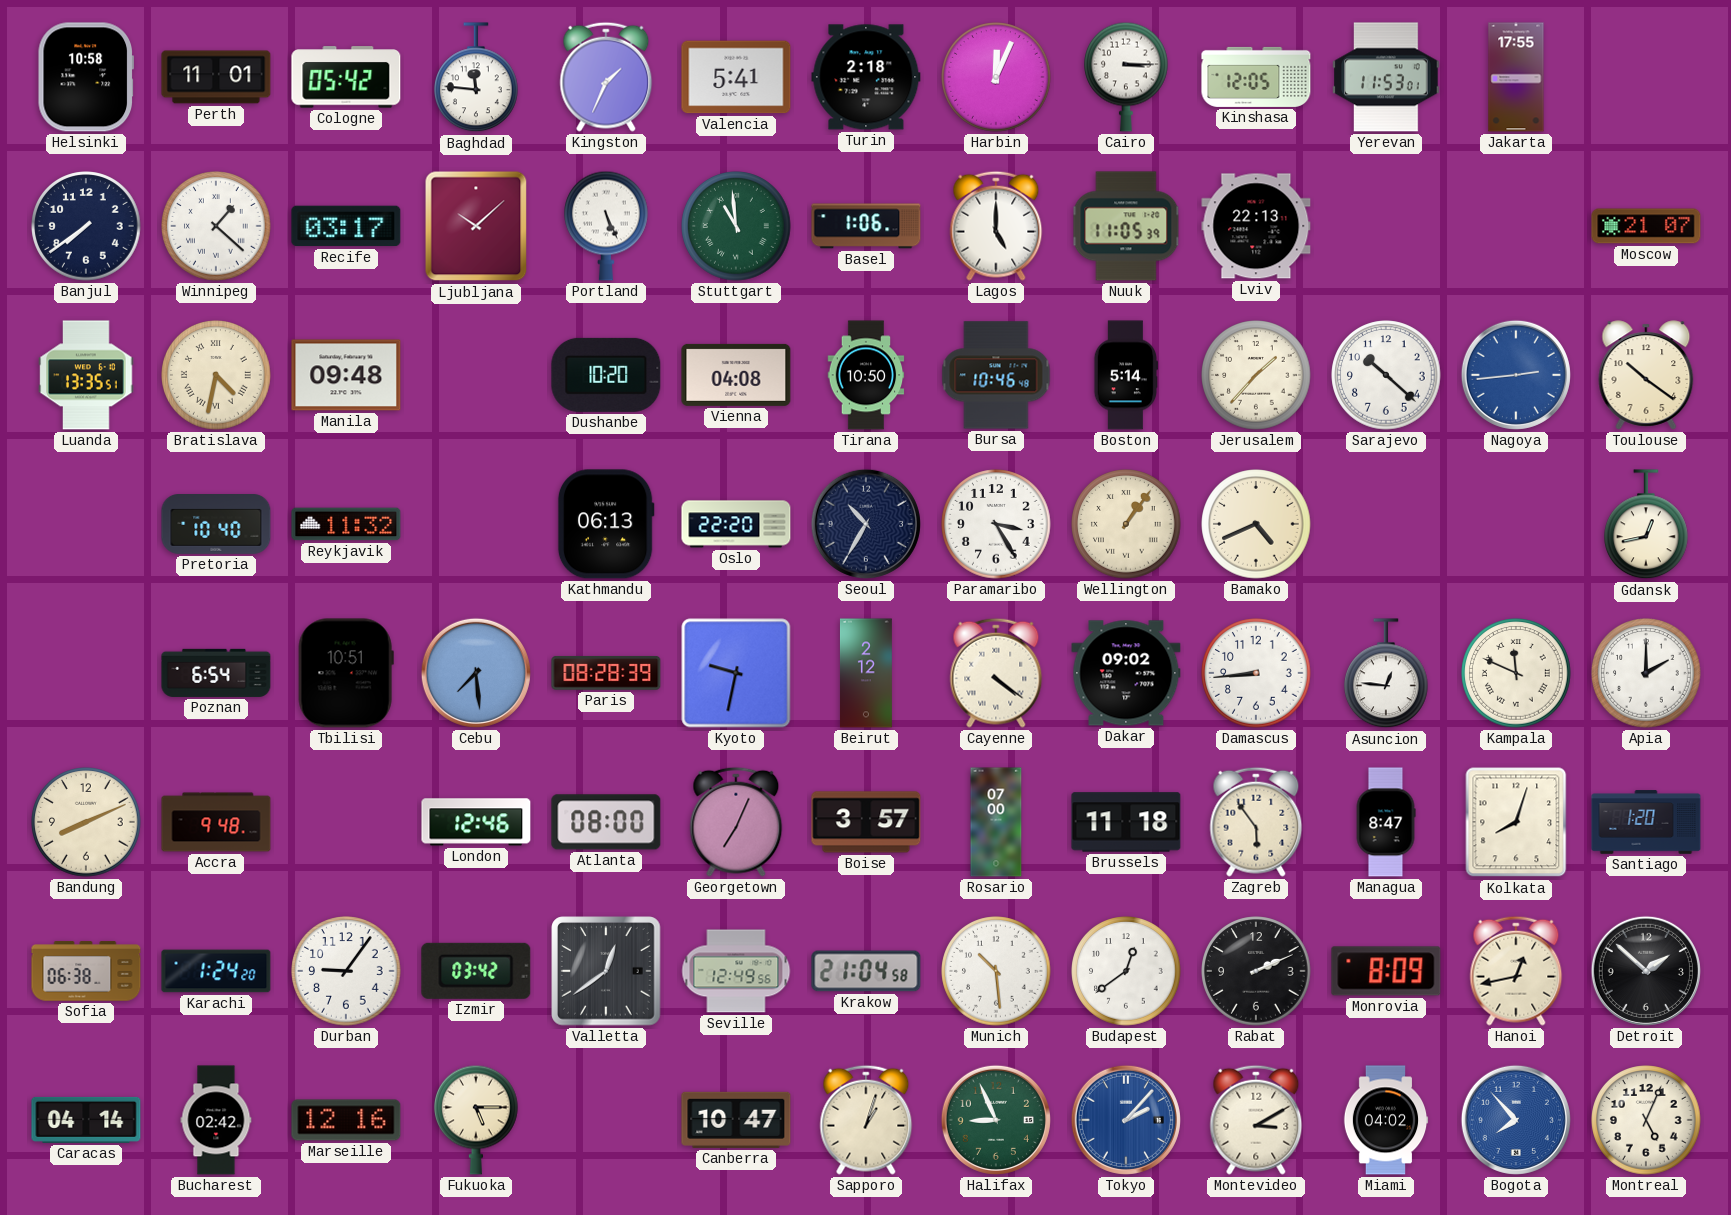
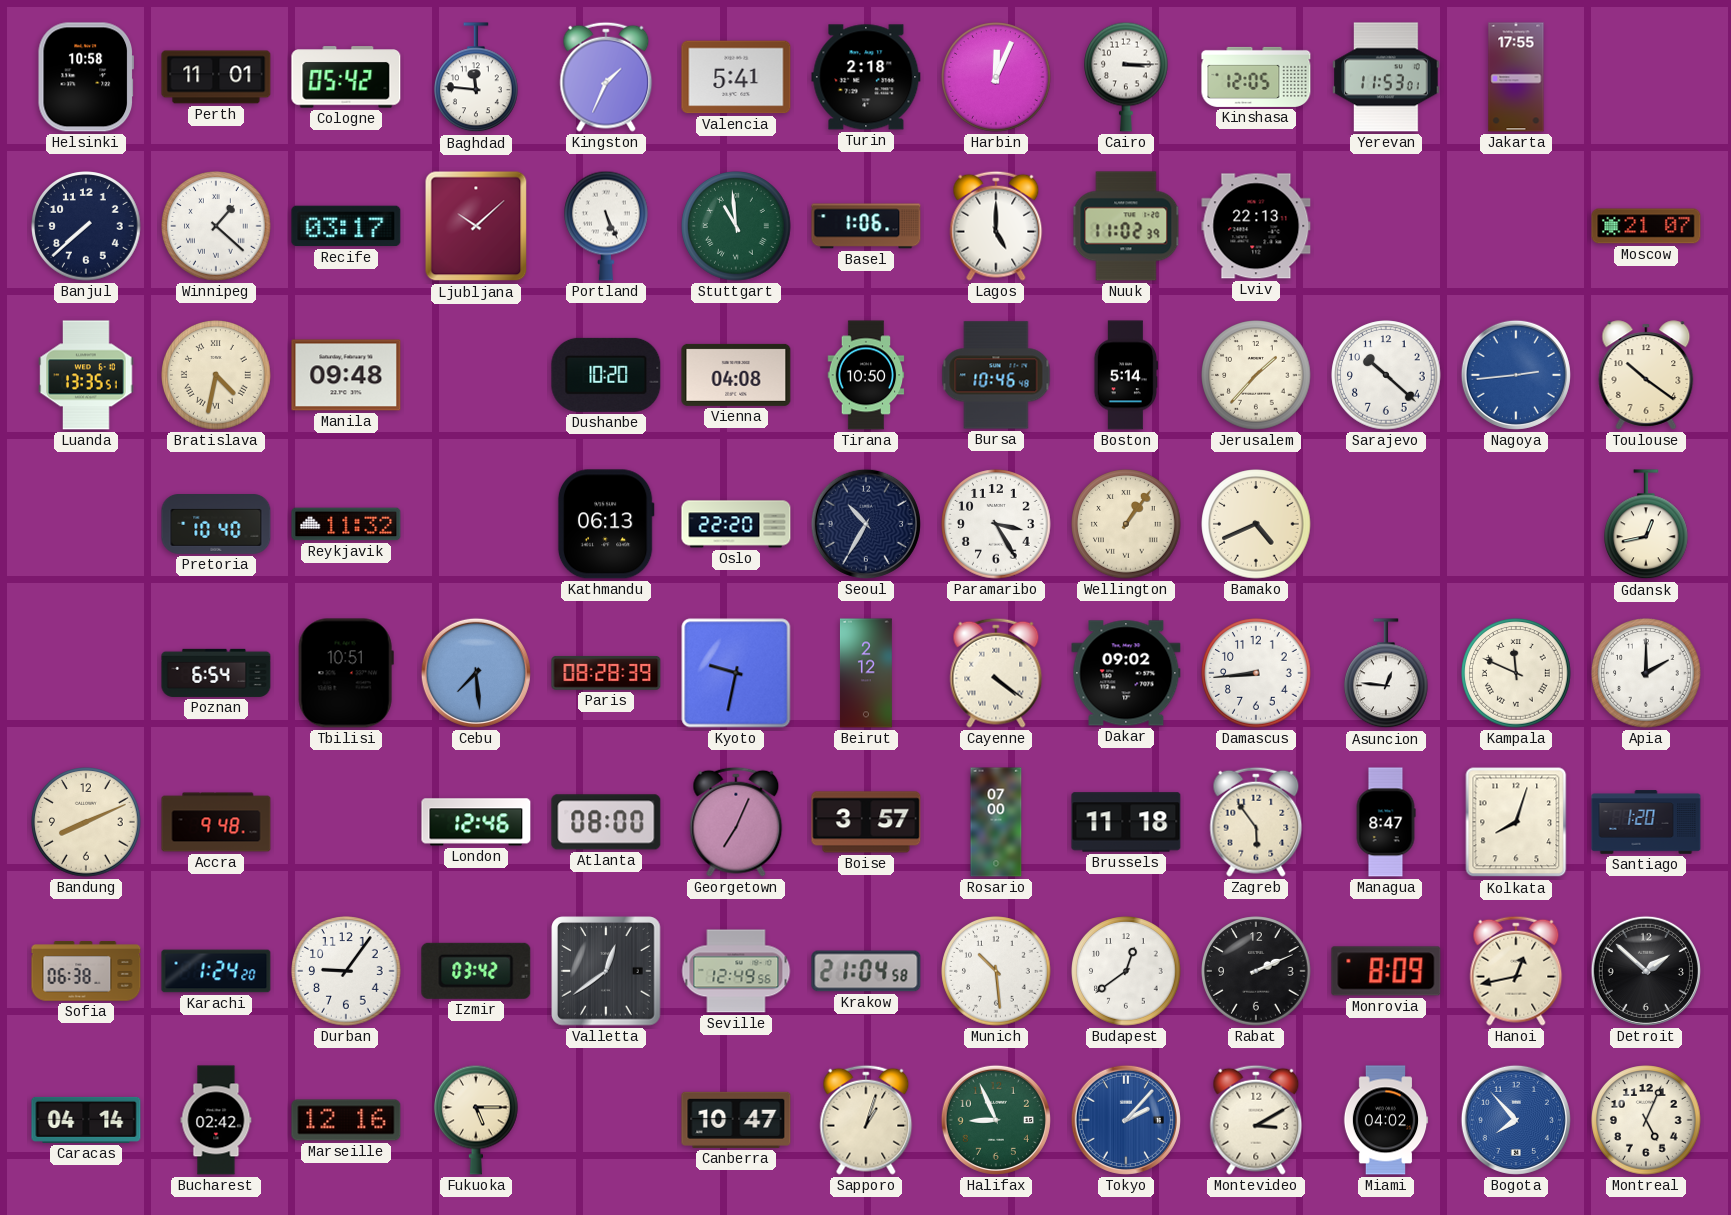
Banjul: 7:39 -> 7:38 (86, 226)
Nuuk: 11:05 -> 11:02 (1126, 226)
